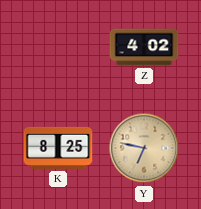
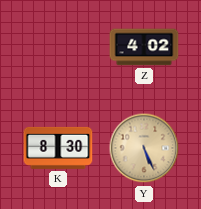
K: 8:25 -> 8:30 (58, 148)
Y: 6:47 -> 5:26 (144, 148)
